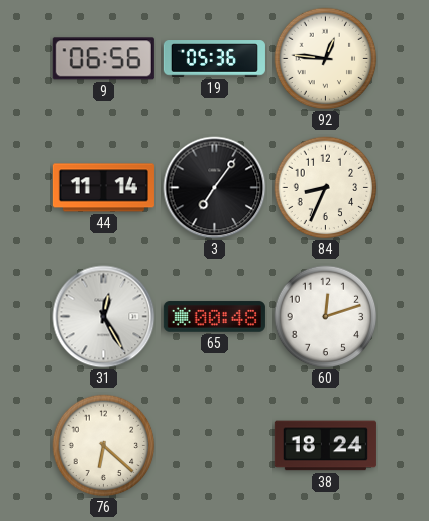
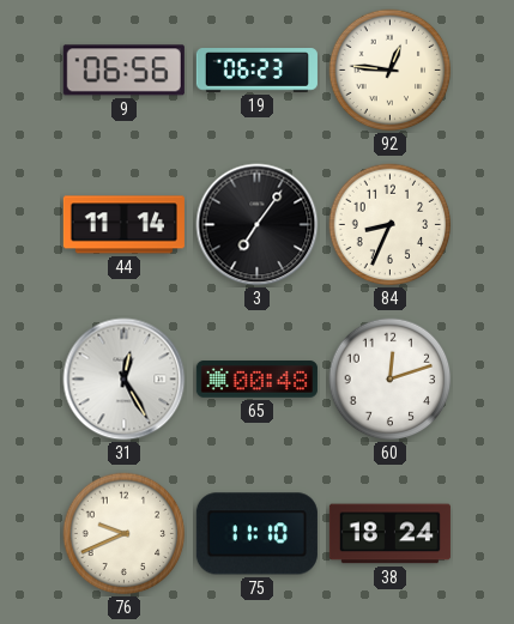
19: 05:36 -> 06:23 (256, 71)
76: 6:22 -> 9:41 (125, 534)
75: none -> 11:10 (256, 534)
